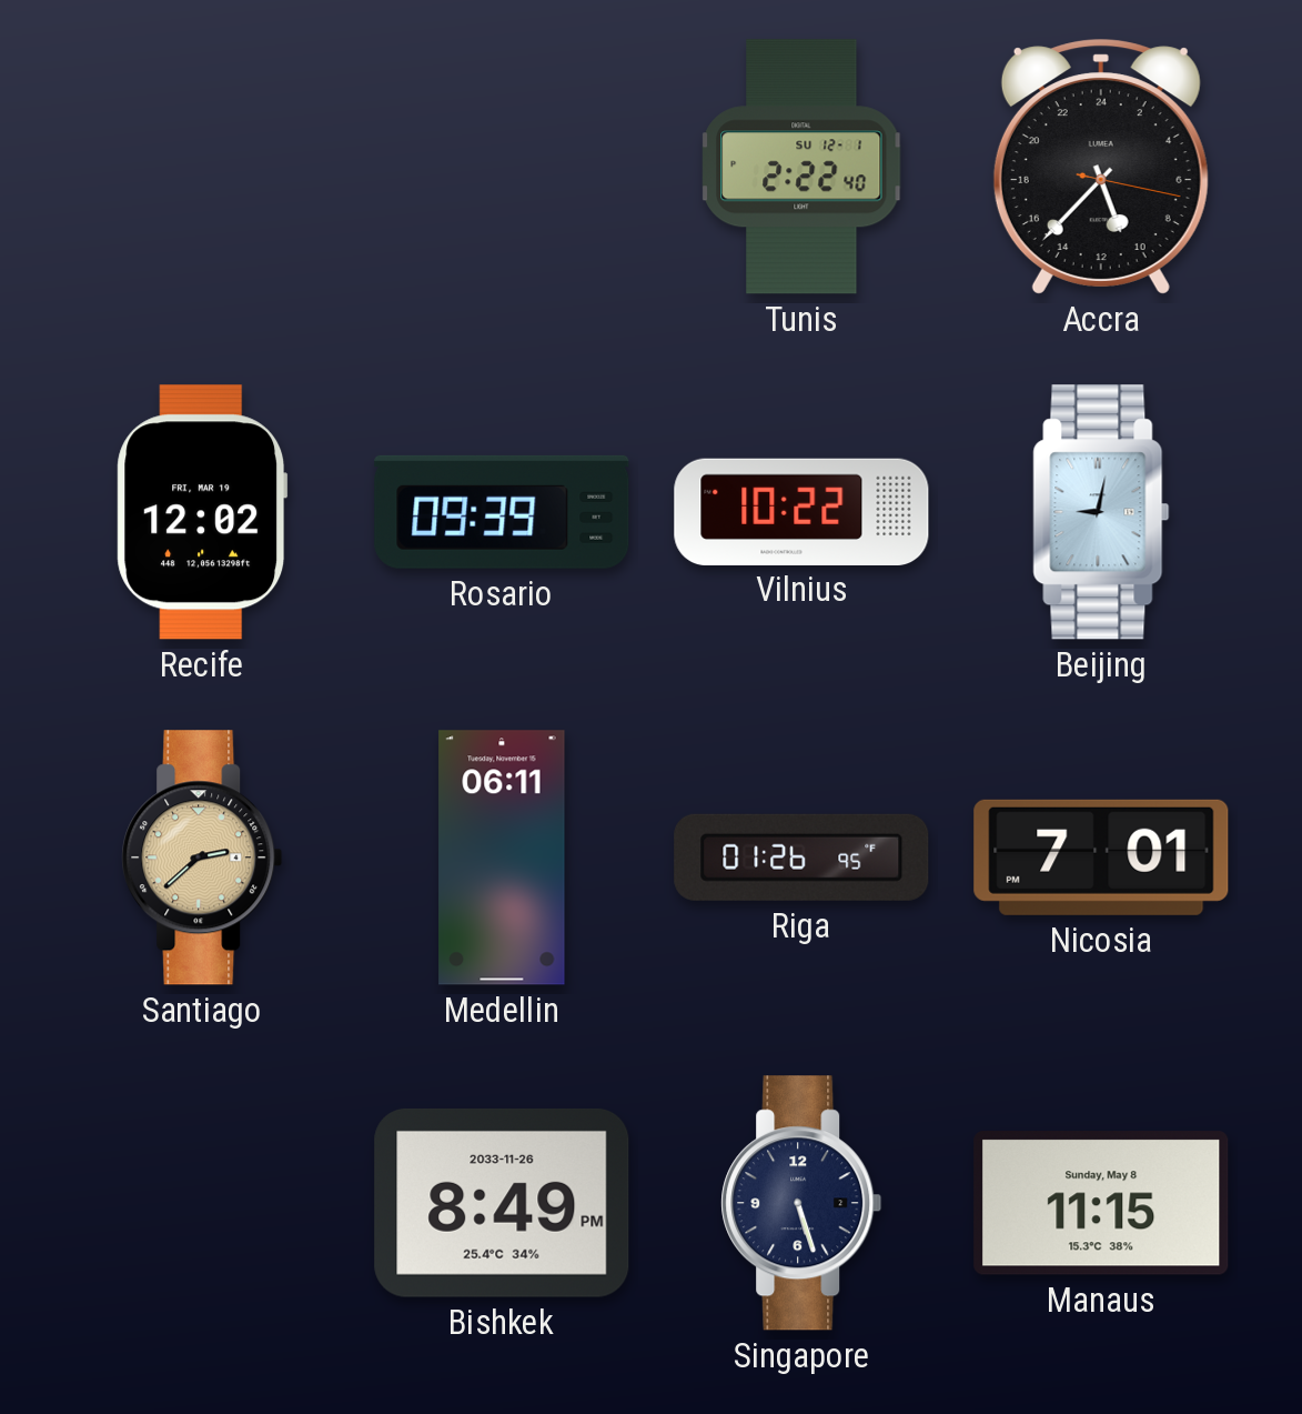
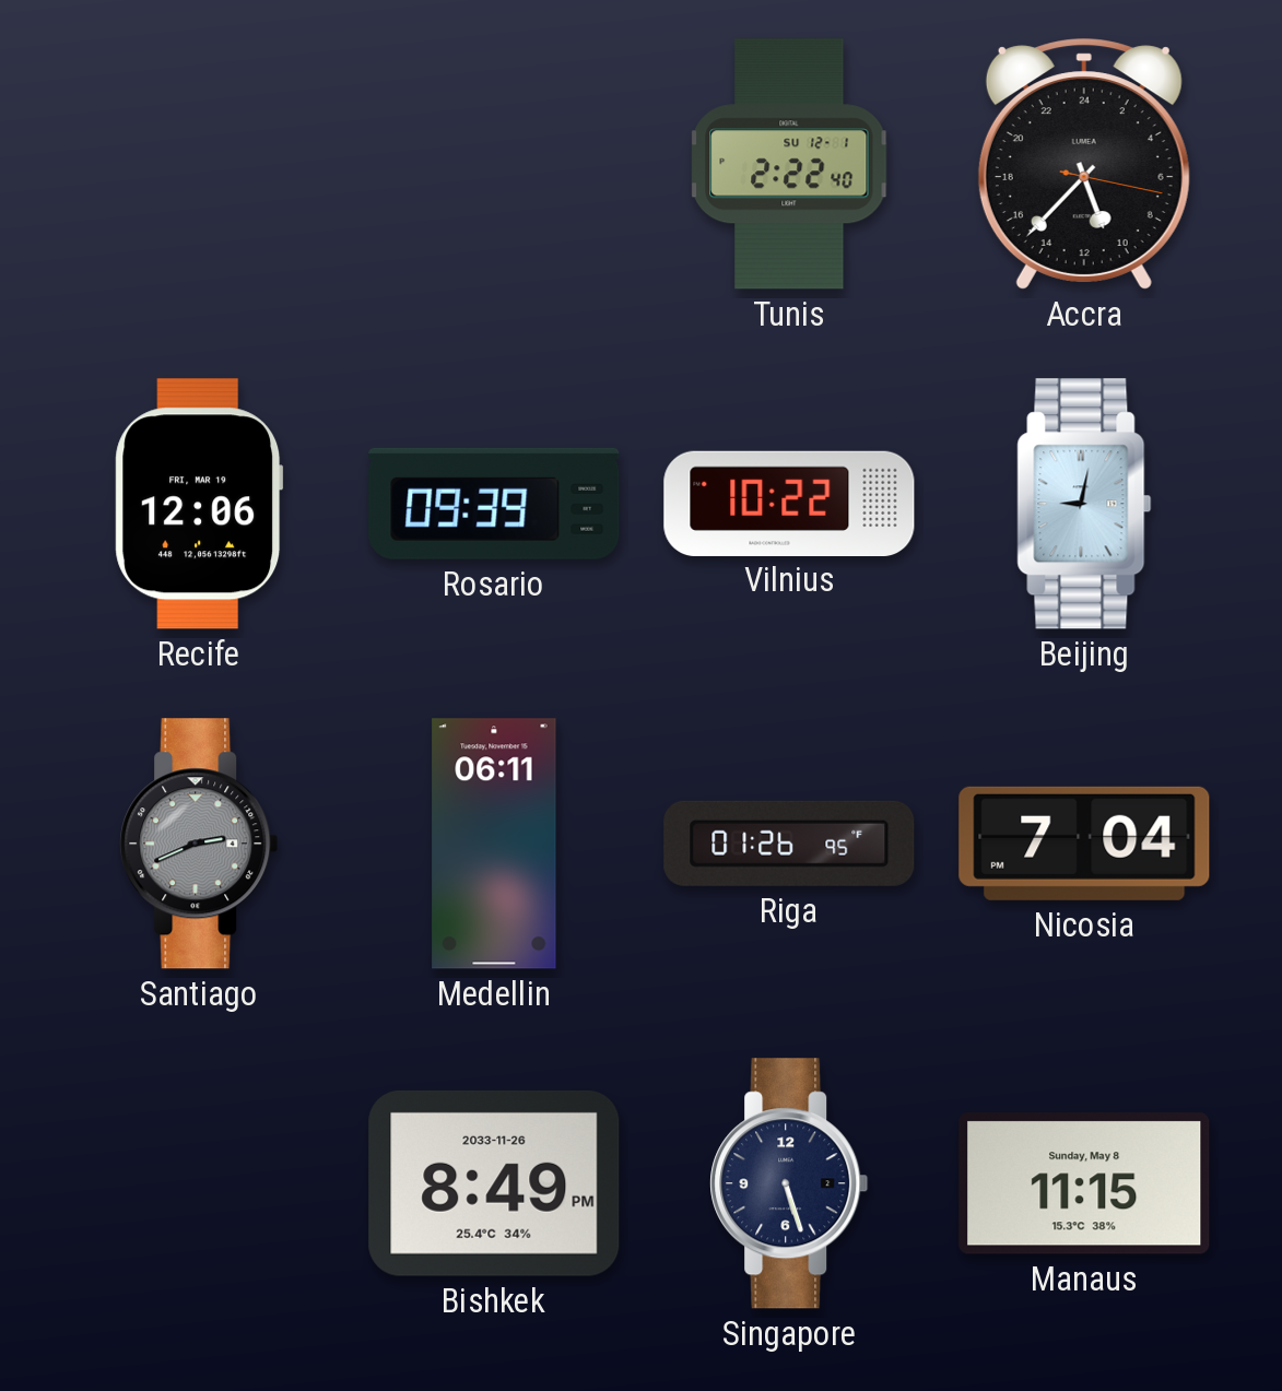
Recife: 12:02 -> 12:06 (199, 504)
Santiago: 2:38 -> 2:41 (199, 844)
Santiago dial: champagne -> grey (199, 844)
Nicosia: 7:01 -> 7:04 (1084, 844)
